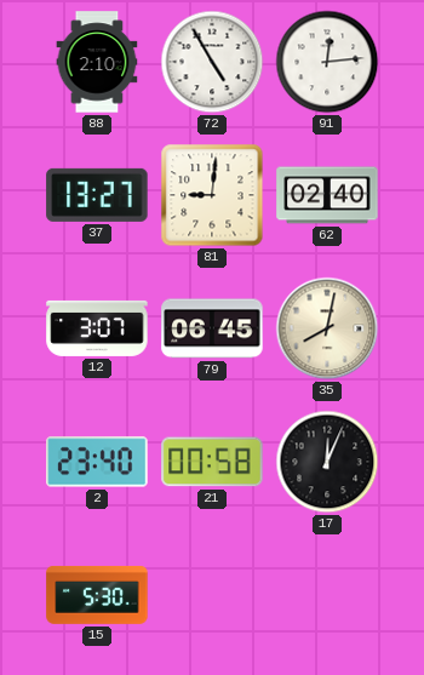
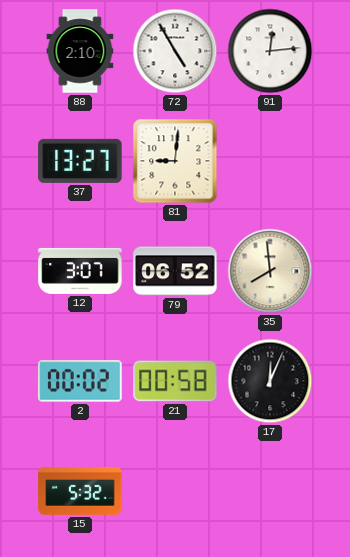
62: 02:40 -> none (327, 195)
79: 06:45 -> 06:52 (175, 271)
35: 8:02 -> 7:59 (270, 271)
2: 23:40 -> 00:02 (80, 381)
15: 5:30 -> 5:32 (80, 491)
